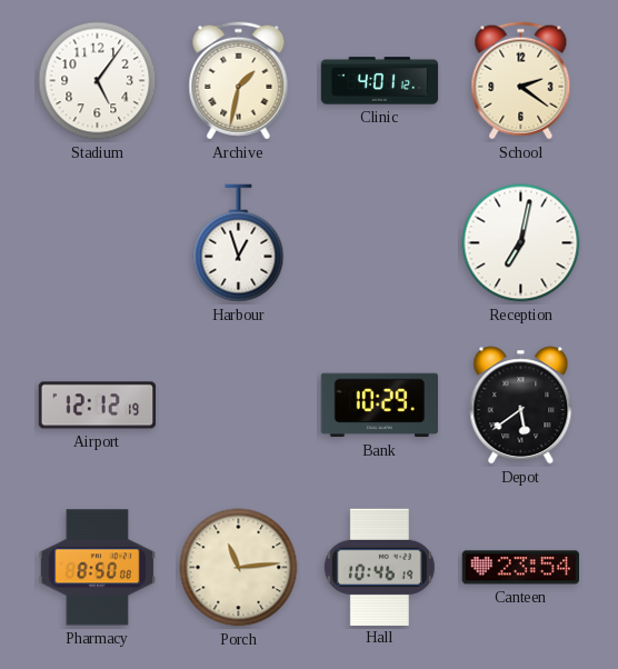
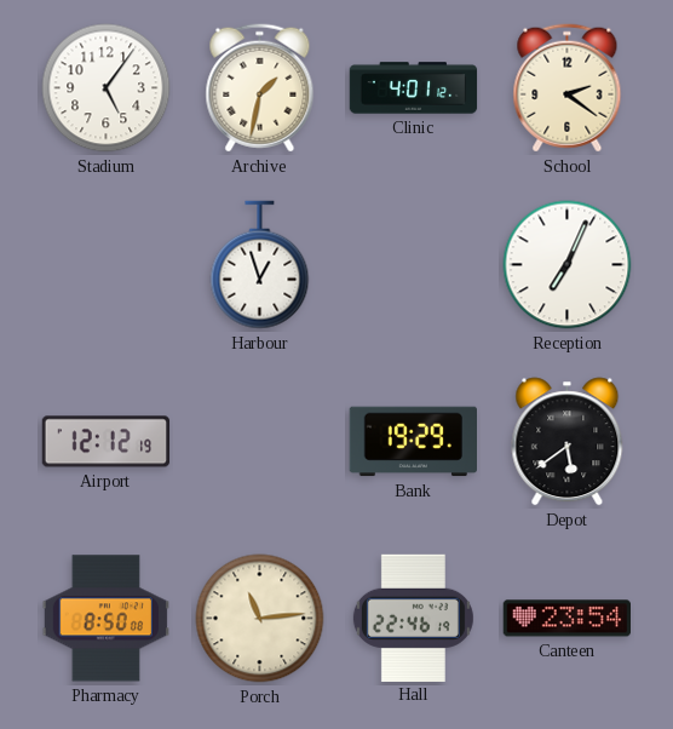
Reception: 7:02 -> 7:04 (568, 265)
Bank: 10:29 -> 19:29 (413, 442)
Hall: 10:46 -> 22:46 (413, 618)
